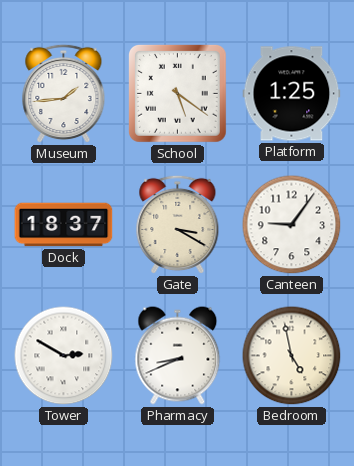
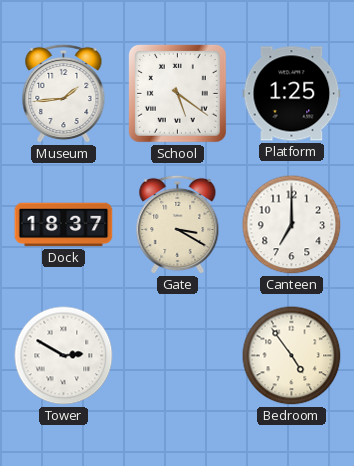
Canteen: 9:06 -> 7:00 (292, 225)
Pharmacy: 8:41 -> none (178, 356)
Bedroom: 4:58 -> 4:54 (292, 356)
